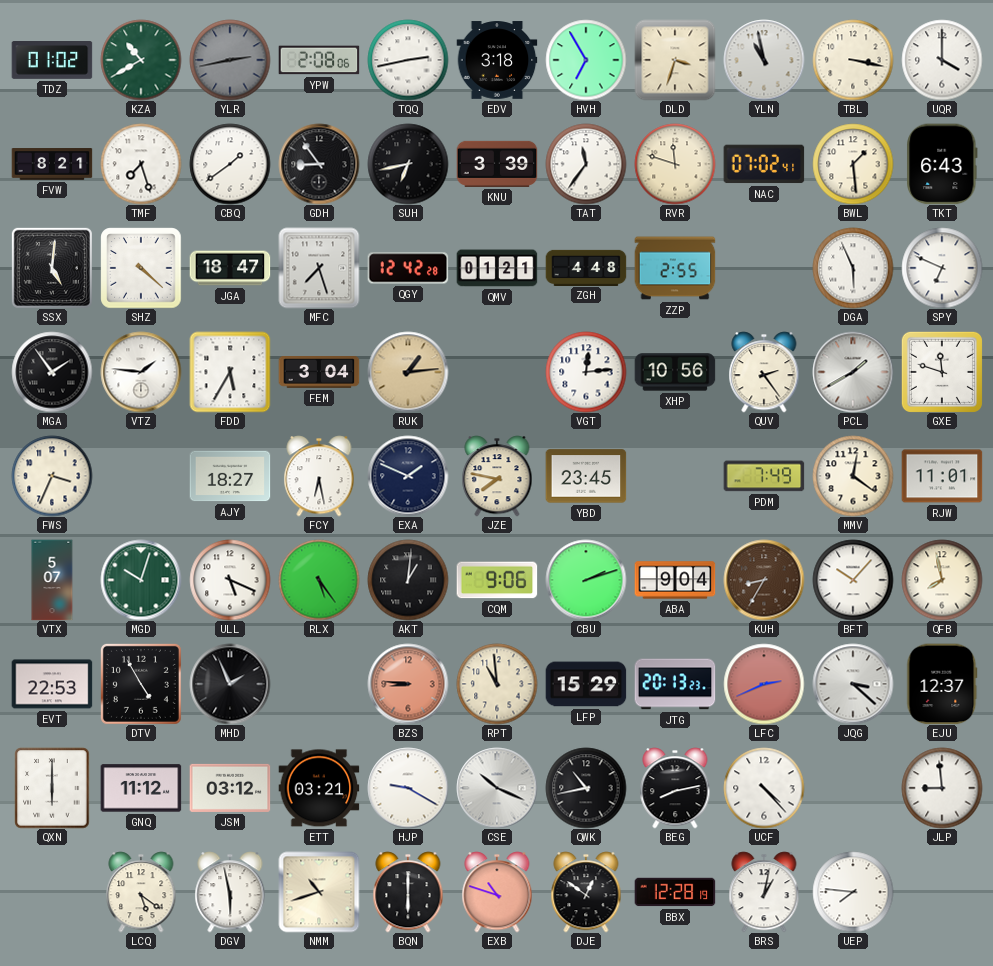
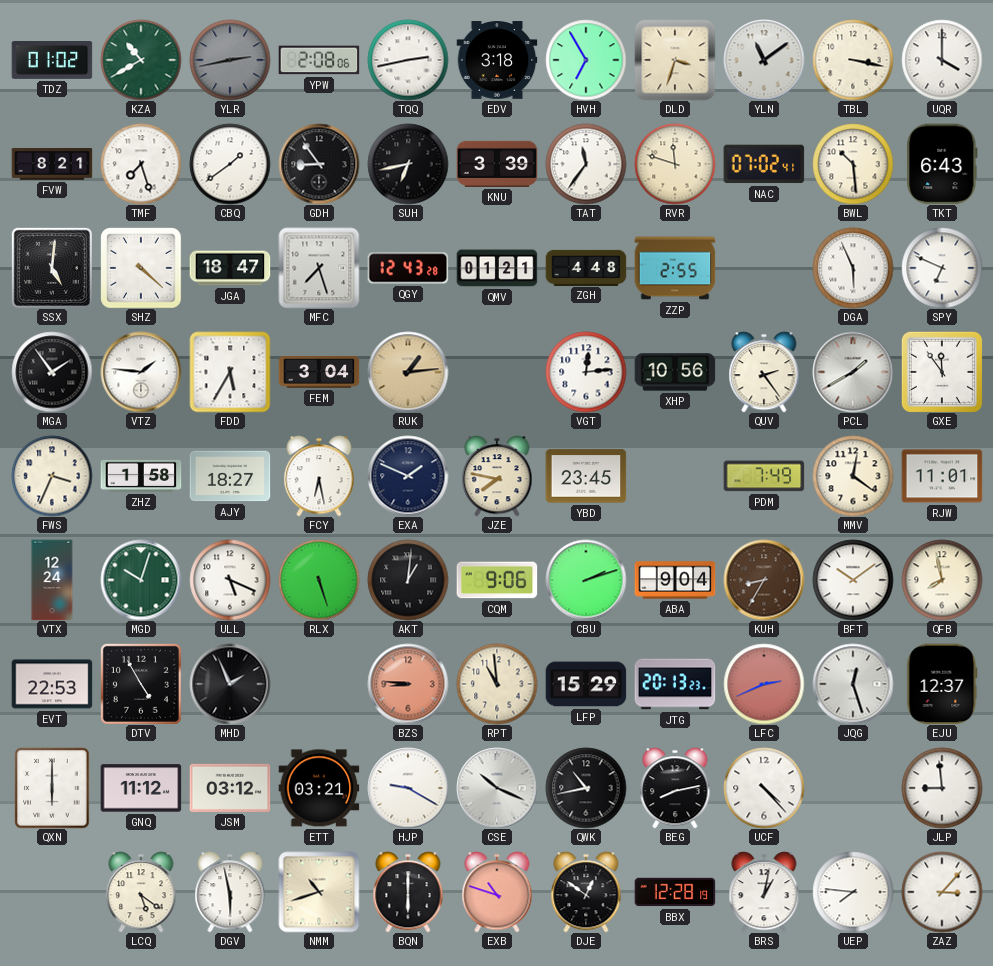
YLN: 10:58 -> 11:09 (764, 60)
BWL: 1:29 -> 10:29 (853, 164)
QGY: 12:42 -> 12:43 (408, 268)
GXE: 11:48 -> 11:54 (942, 372)
ZHZ: none -> 1:58 (141, 476)
VTX: 5:07 -> 12:24 (52, 580)
RLX: 5:24 -> 5:27 (319, 580)
BFT: 10:07 -> 10:09 (853, 580)
JQG: 3:22 -> 12:27 (853, 684)
ZAZ: none -> 3:07 (942, 892)
